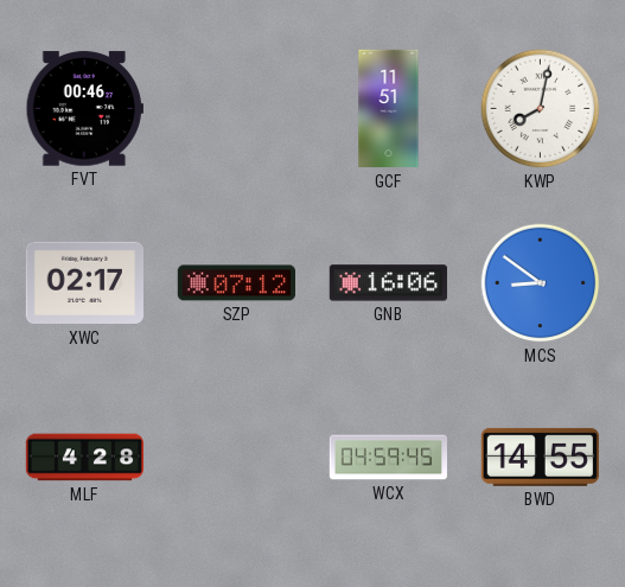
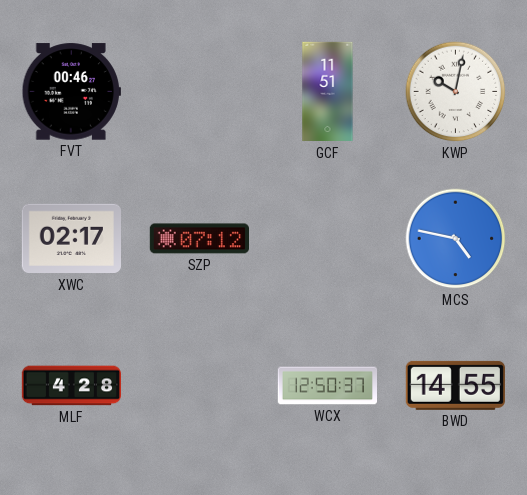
KWP: 8:02 -> 10:02 (456, 92)
GNB: 16:06 -> none (388, 283)
MCS: 8:51 -> 4:47 (456, 239)
WCX: 04:59 -> 12:50 (328, 386)
